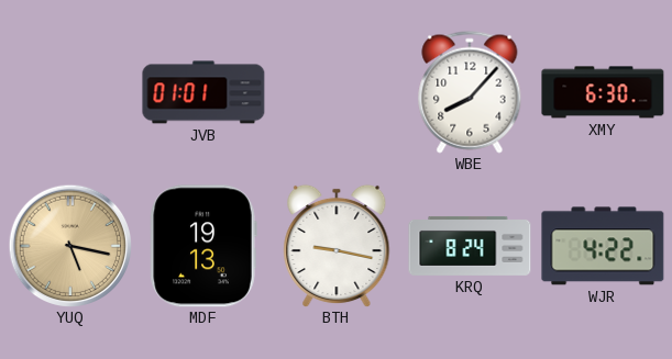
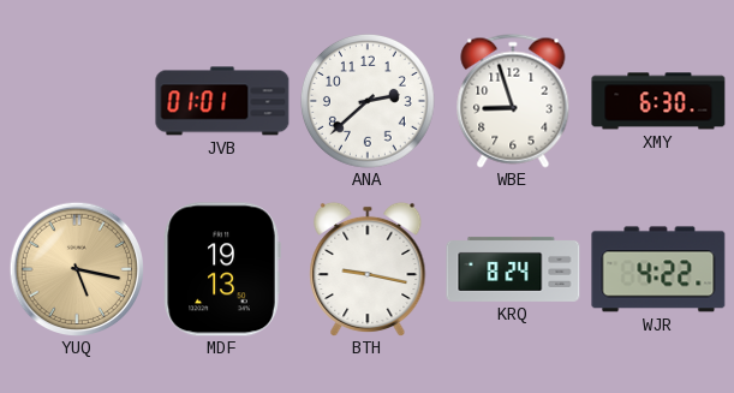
ANA: none -> 2:38 (369, 102)
WBE: 8:07 -> 8:57 (513, 101)
